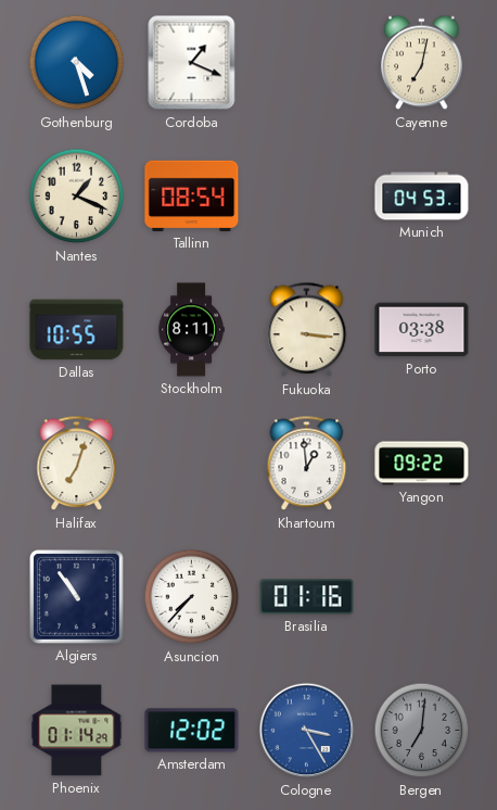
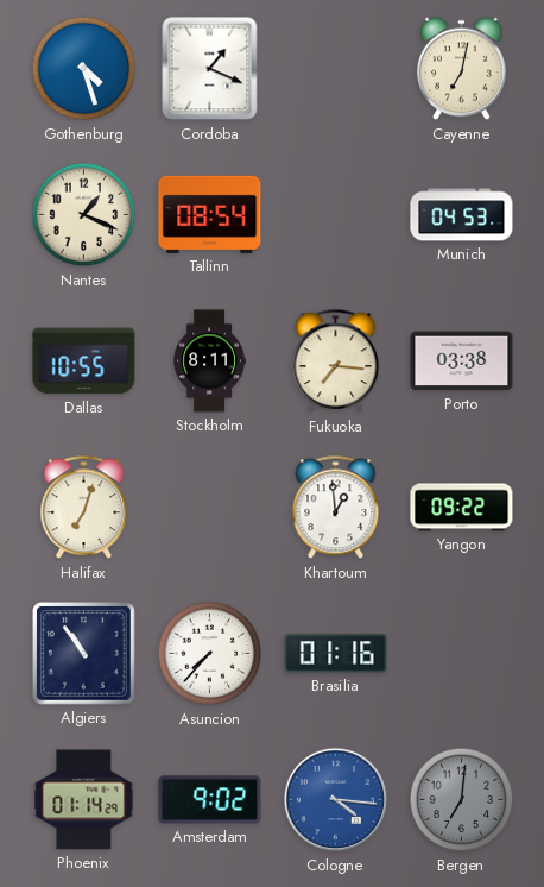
Fukuoka: 3:16 -> 7:16 (336, 361)
Amsterdam: 12:02 -> 9:02 (210, 800)
Cologne: 3:25 -> 4:16 (336, 800)
